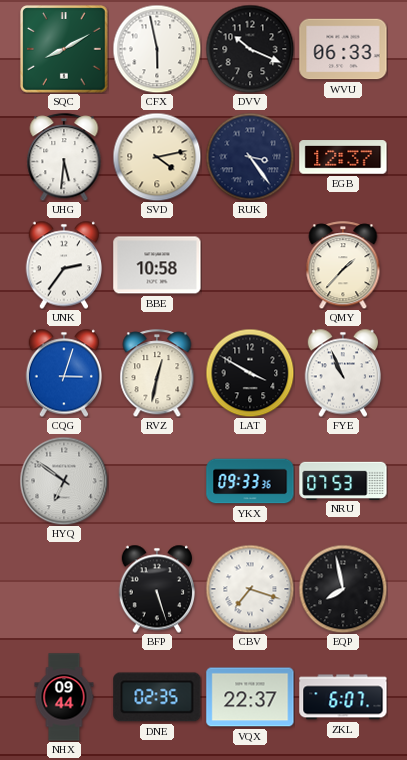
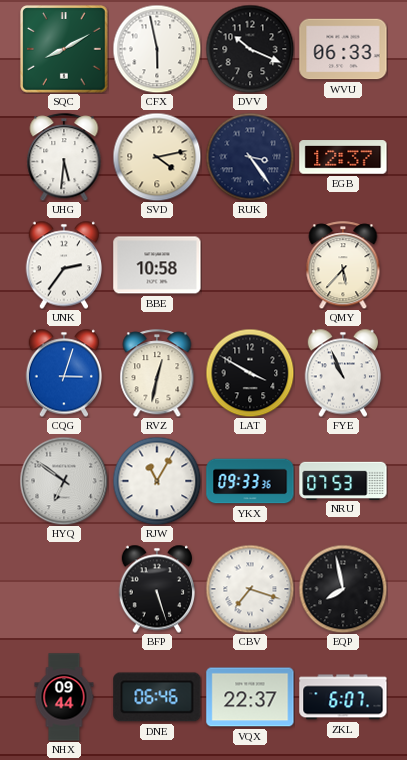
QMY: 1:37 -> 5:37 (343, 265)
RJW: none -> 11:05 (157, 481)
DNE: 02:35 -> 06:46 (157, 697)
